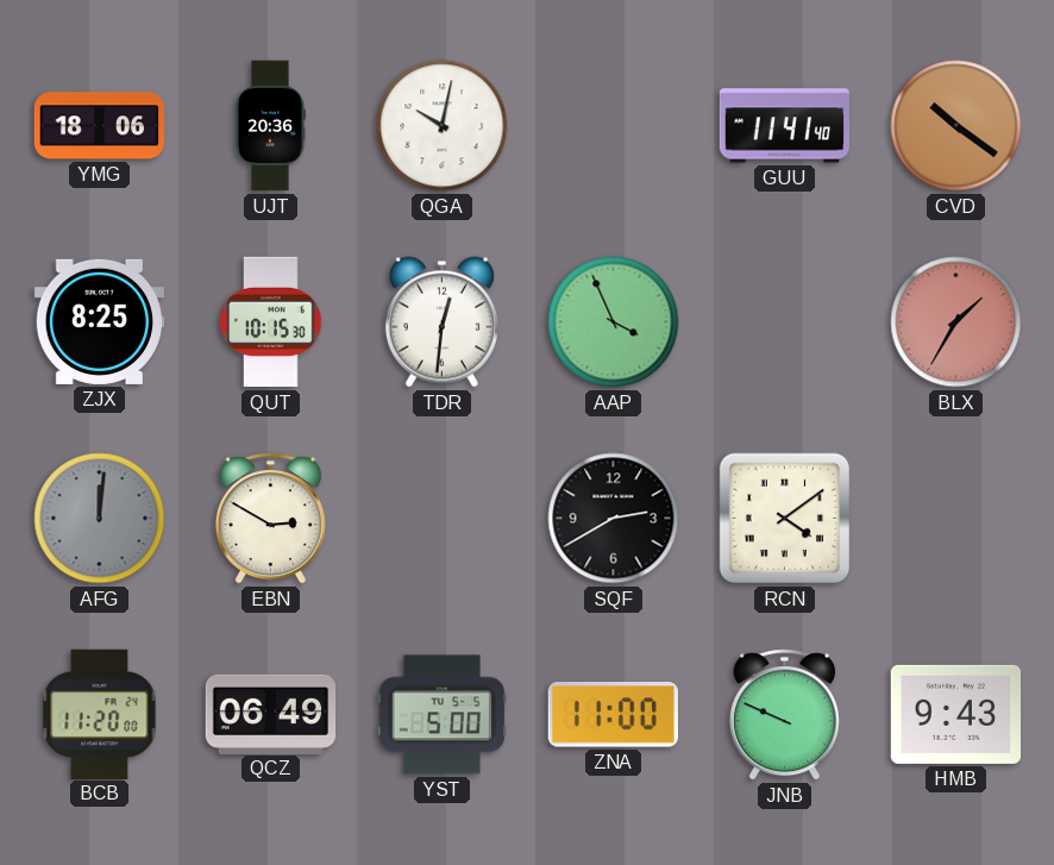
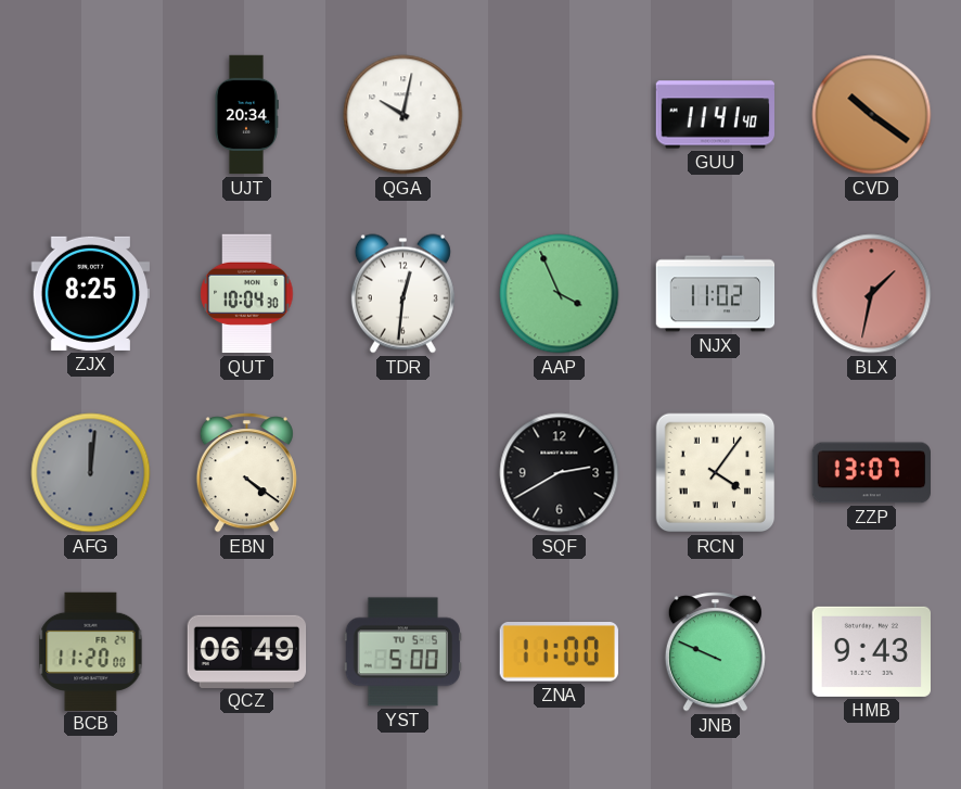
YMG: 18:06 -> none (100, 126)
UJT: 20:36 -> 20:34 (246, 115)
QUT: 10:15 -> 10:04 (247, 294)
NJX: none -> 11:02 (716, 294)
BLX: 1:35 -> 1:32 (872, 294)
EBN: 2:50 -> 4:21 (246, 473)
RCN: 4:09 -> 4:06 (716, 473)
ZZP: none -> 13:07 (871, 473)
